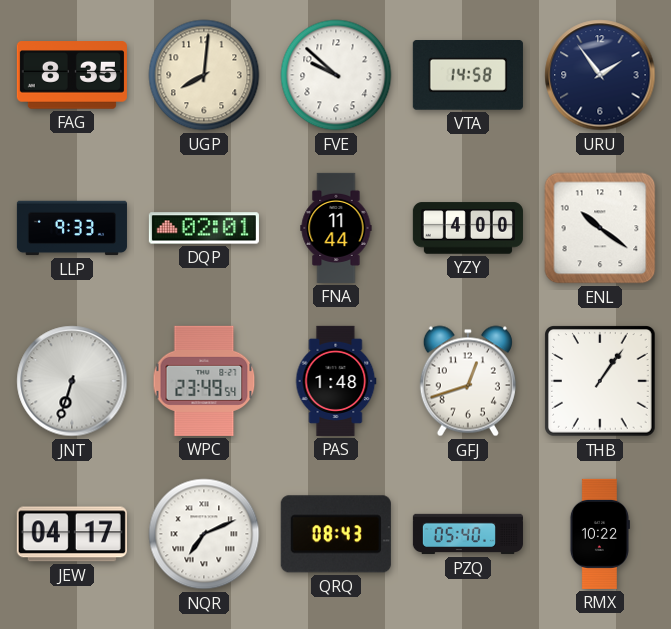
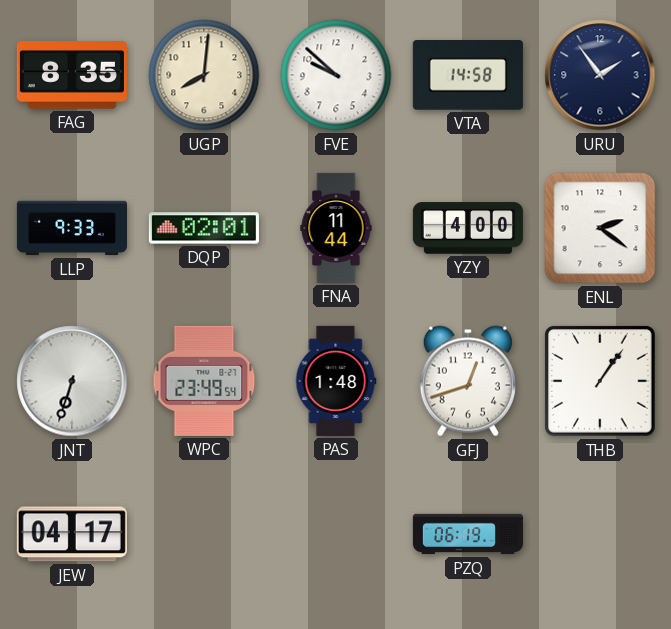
ENL: 10:21 -> 2:21 (600, 228)
NQR: 7:11 -> none (204, 534)
QRQ: 08:43 -> none (336, 534)
PZQ: 05:40 -> 06:19 (467, 534)
RMX: 10:22 -> none (599, 534)
